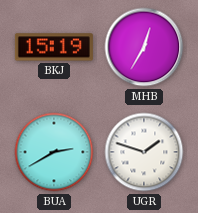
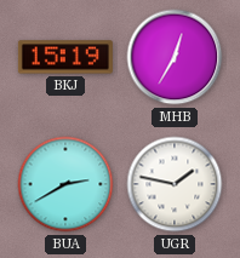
UGR: 1:48 -> 1:47 (175, 184)
